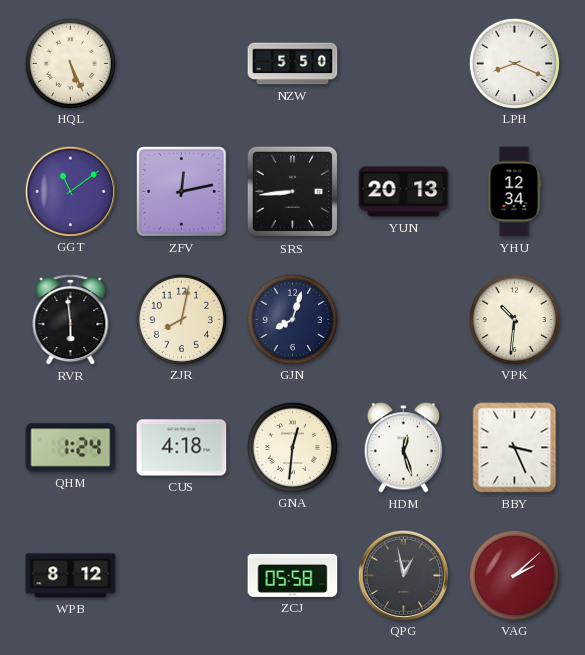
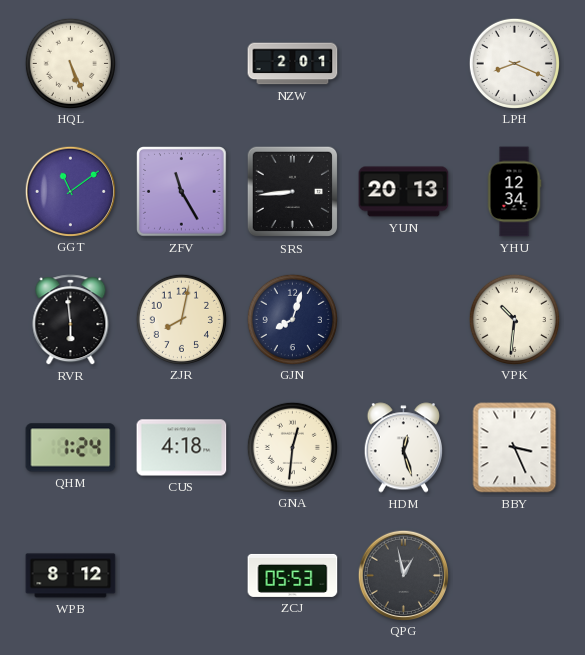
NZW: 5:50 -> 2:01 (293, 64)
ZFV: 12:13 -> 11:25 (182, 192)
ZCJ: 05:58 -> 05:53 (293, 575)
VAG: 2:08 -> none (514, 575)
